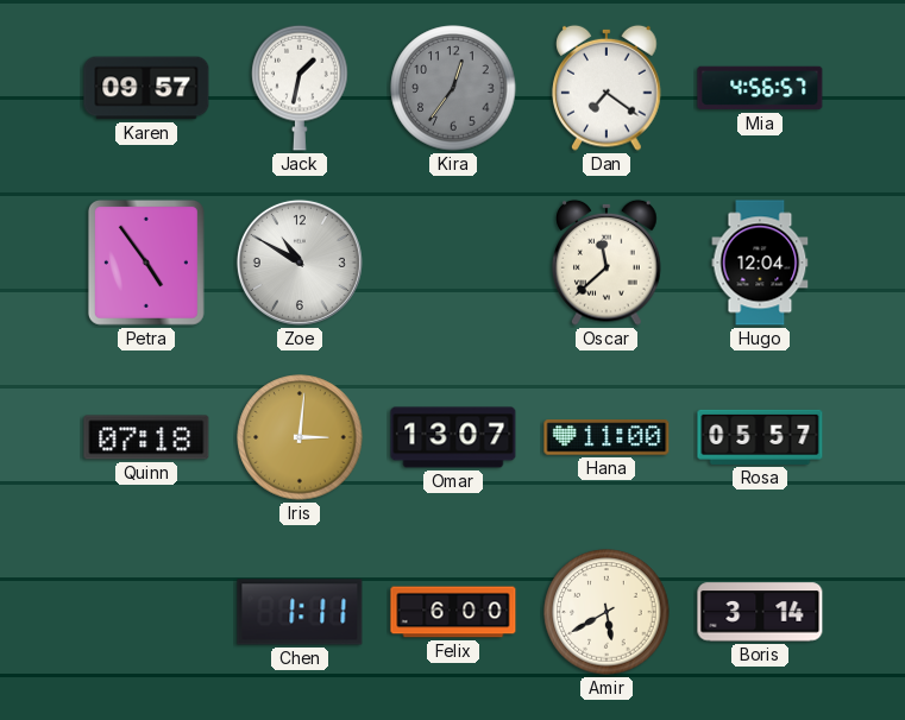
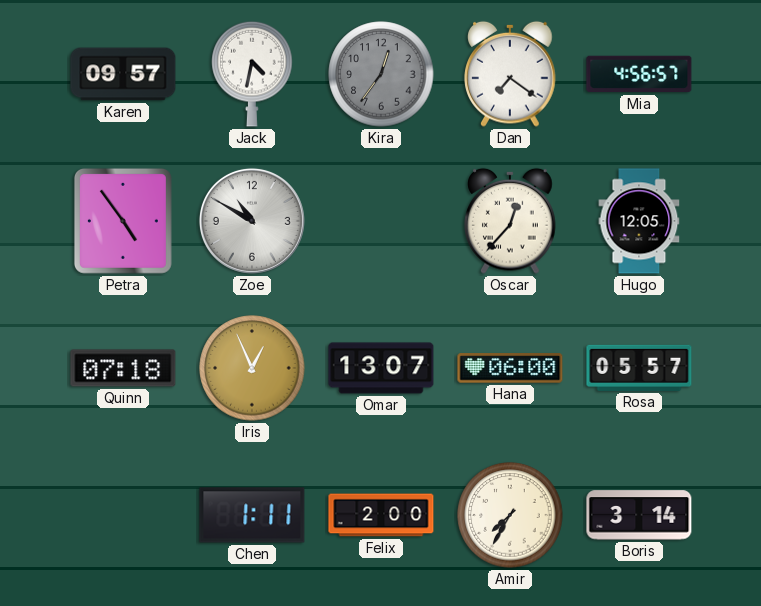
Jack: 1:32 -> 4:32 (252, 74)
Oscar: 11:38 -> 12:37 (510, 221)
Hugo: 12:04 -> 12:05 (639, 221)
Iris: 3:01 -> 12:56 (252, 368)
Hana: 11:00 -> 06:00 (510, 368)
Felix: 6:00 -> 2:00 (381, 515)
Amir: 5:40 -> 7:35 (510, 515)
